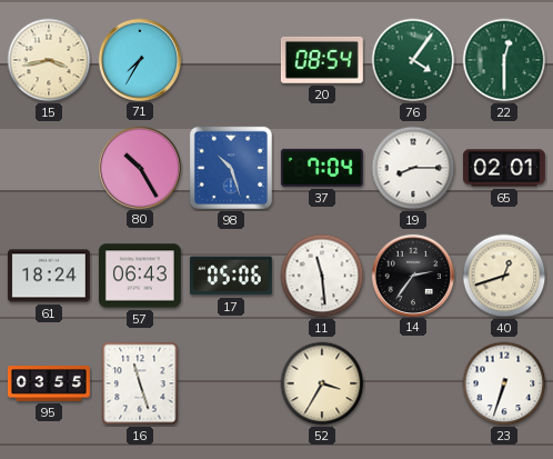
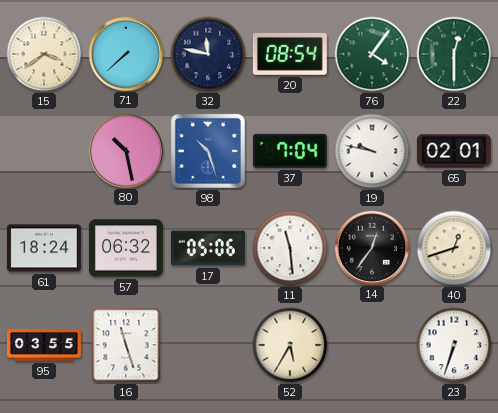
15: 3:43 -> 3:39 (44, 54)
71: 7:35 -> 7:38 (125, 53)
32: none -> 11:47 (208, 54)
80: 10:25 -> 10:28 (125, 150)
19: 8:15 -> 9:47 (372, 151)
57: 06:43 -> 06:32 (126, 248)
14: 2:36 -> 12:36 (371, 247)
52: 3:35 -> 5:35 (290, 345)
